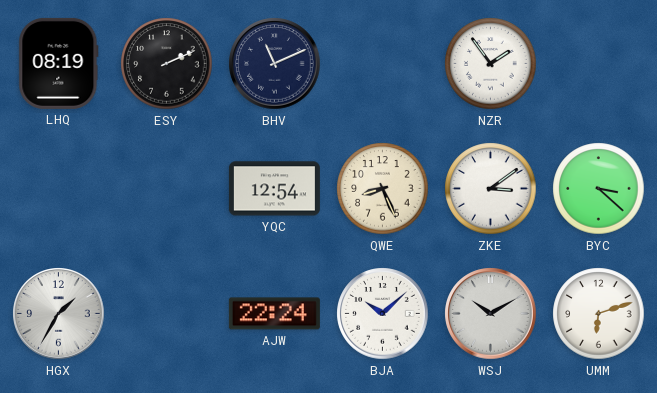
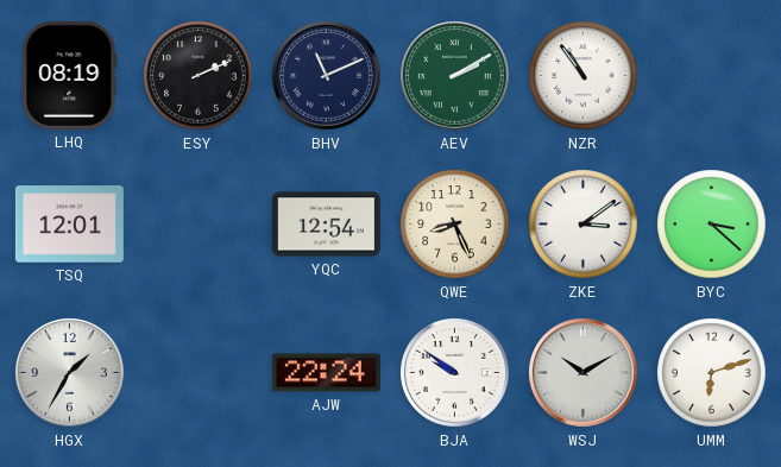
AEV: none -> 2:10 (455, 76)
NZR: 1:54 -> 10:54 (584, 76)
TSQ: none -> 12:01 (69, 225)
BJA: 10:08 -> 9:51 (455, 373)
